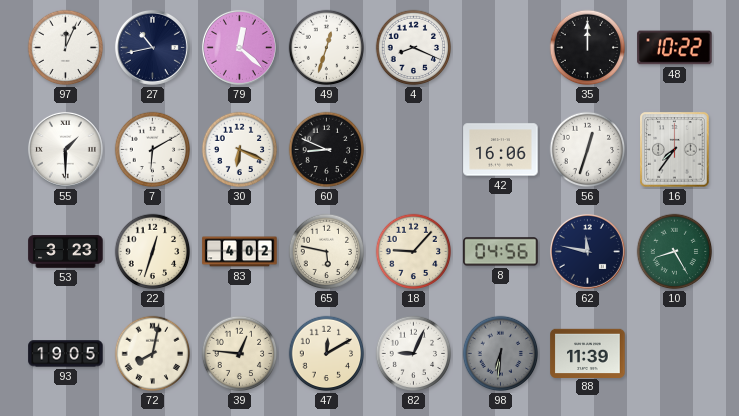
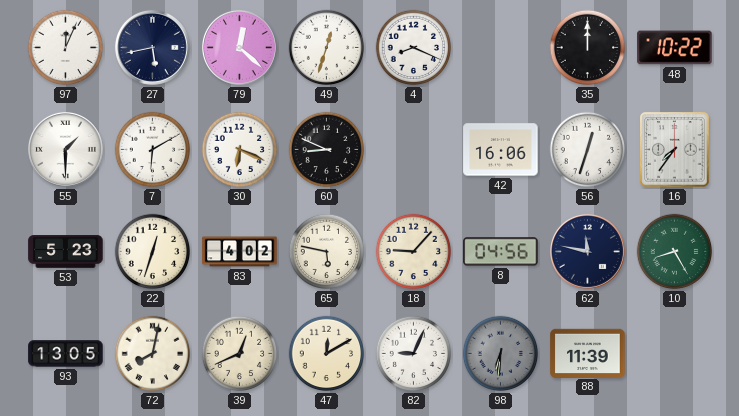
27: 10:43 -> 5:43 (152, 47)
53: 3:23 -> 5:23 (66, 252)
93: 19:05 -> 13:05 (66, 354)
39: 12:46 -> 12:41 (240, 354)
